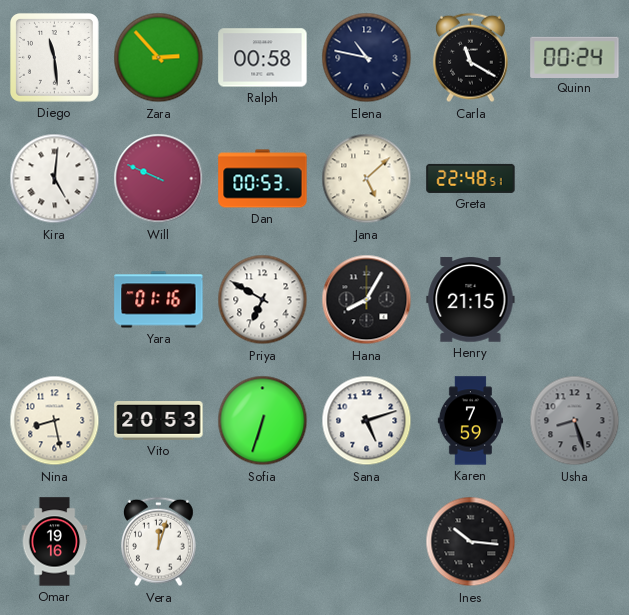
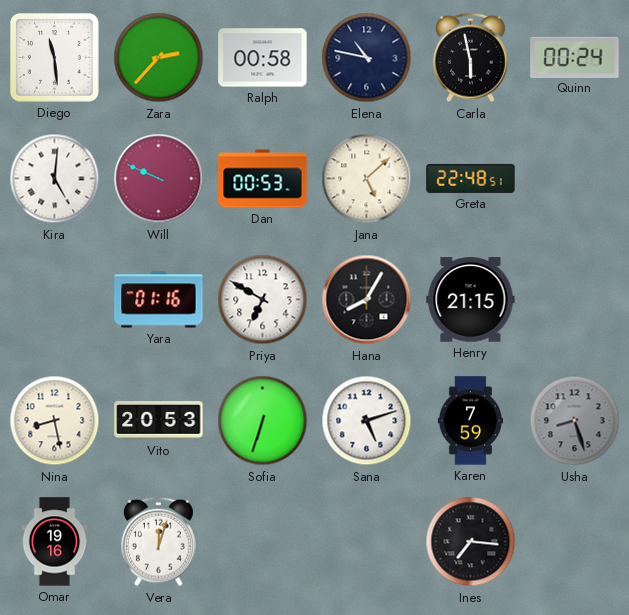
Zara: 2:53 -> 2:37 (159, 58)
Carla: 11:20 -> 5:58 (471, 58)
Ines: 10:16 -> 7:16 (471, 542)
